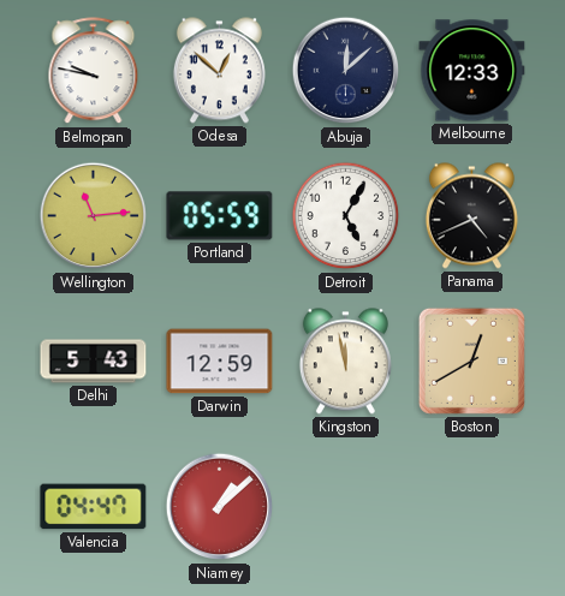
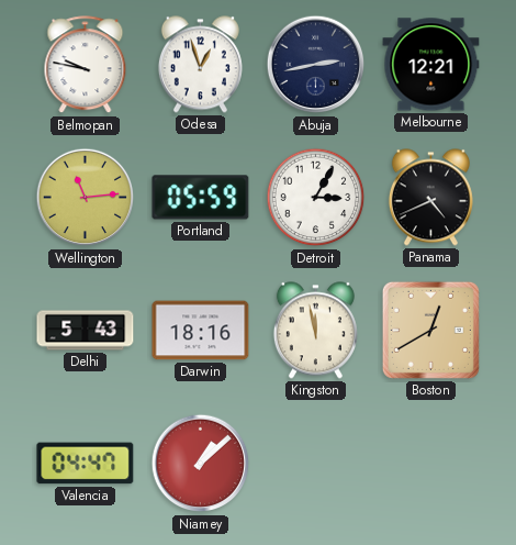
Odesa: 12:52 -> 12:57 (200, 65)
Abuja: 12:08 -> 2:43 (316, 65)
Melbourne: 12:33 -> 12:21 (431, 65)
Detroit: 5:05 -> 3:05 (316, 198)
Darwin: 12:59 -> 18:16 (201, 331)
